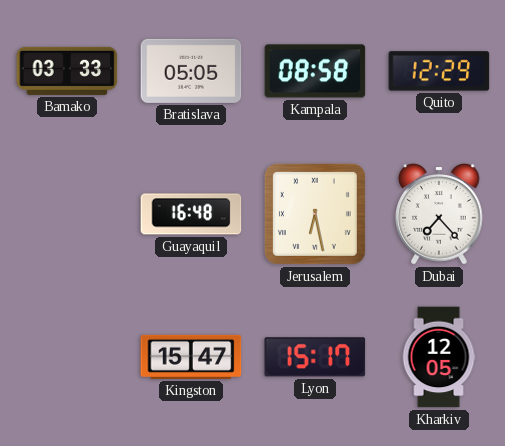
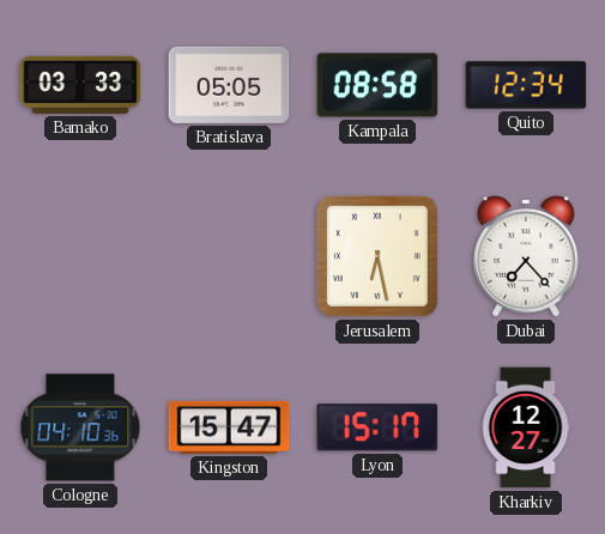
Quito: 12:29 -> 12:34 (526, 85)
Guayaquil: 16:48 -> none (191, 214)
Cologne: none -> 04:10 (80, 427)
Kharkiv: 12:05 -> 12:27 (526, 427)
